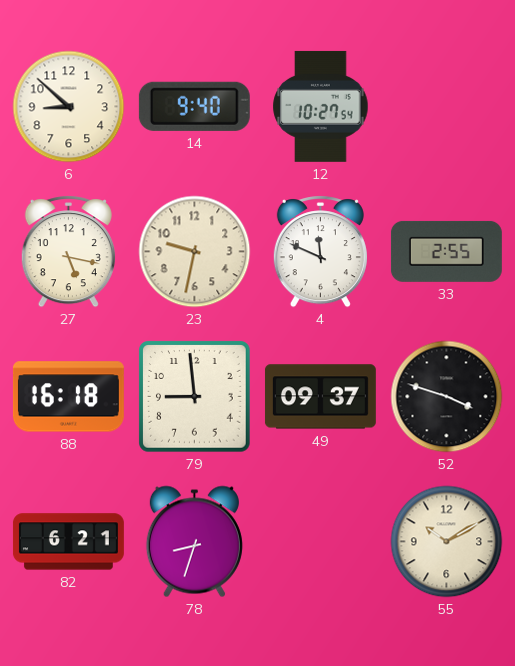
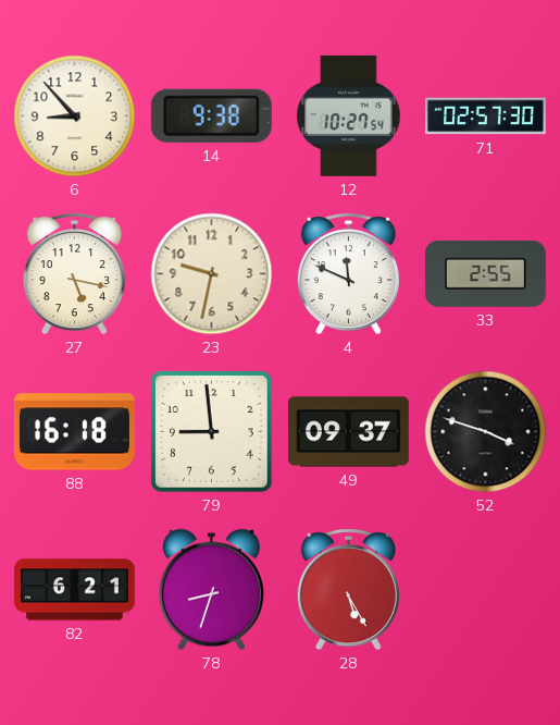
6: 8:52 -> 8:53 (75, 116)
14: 9:40 -> 9:38 (211, 115)
71: none -> 02:57 (485, 116)
28: none -> 5:25 (348, 590)
55: 10:10 -> none (447, 542)
